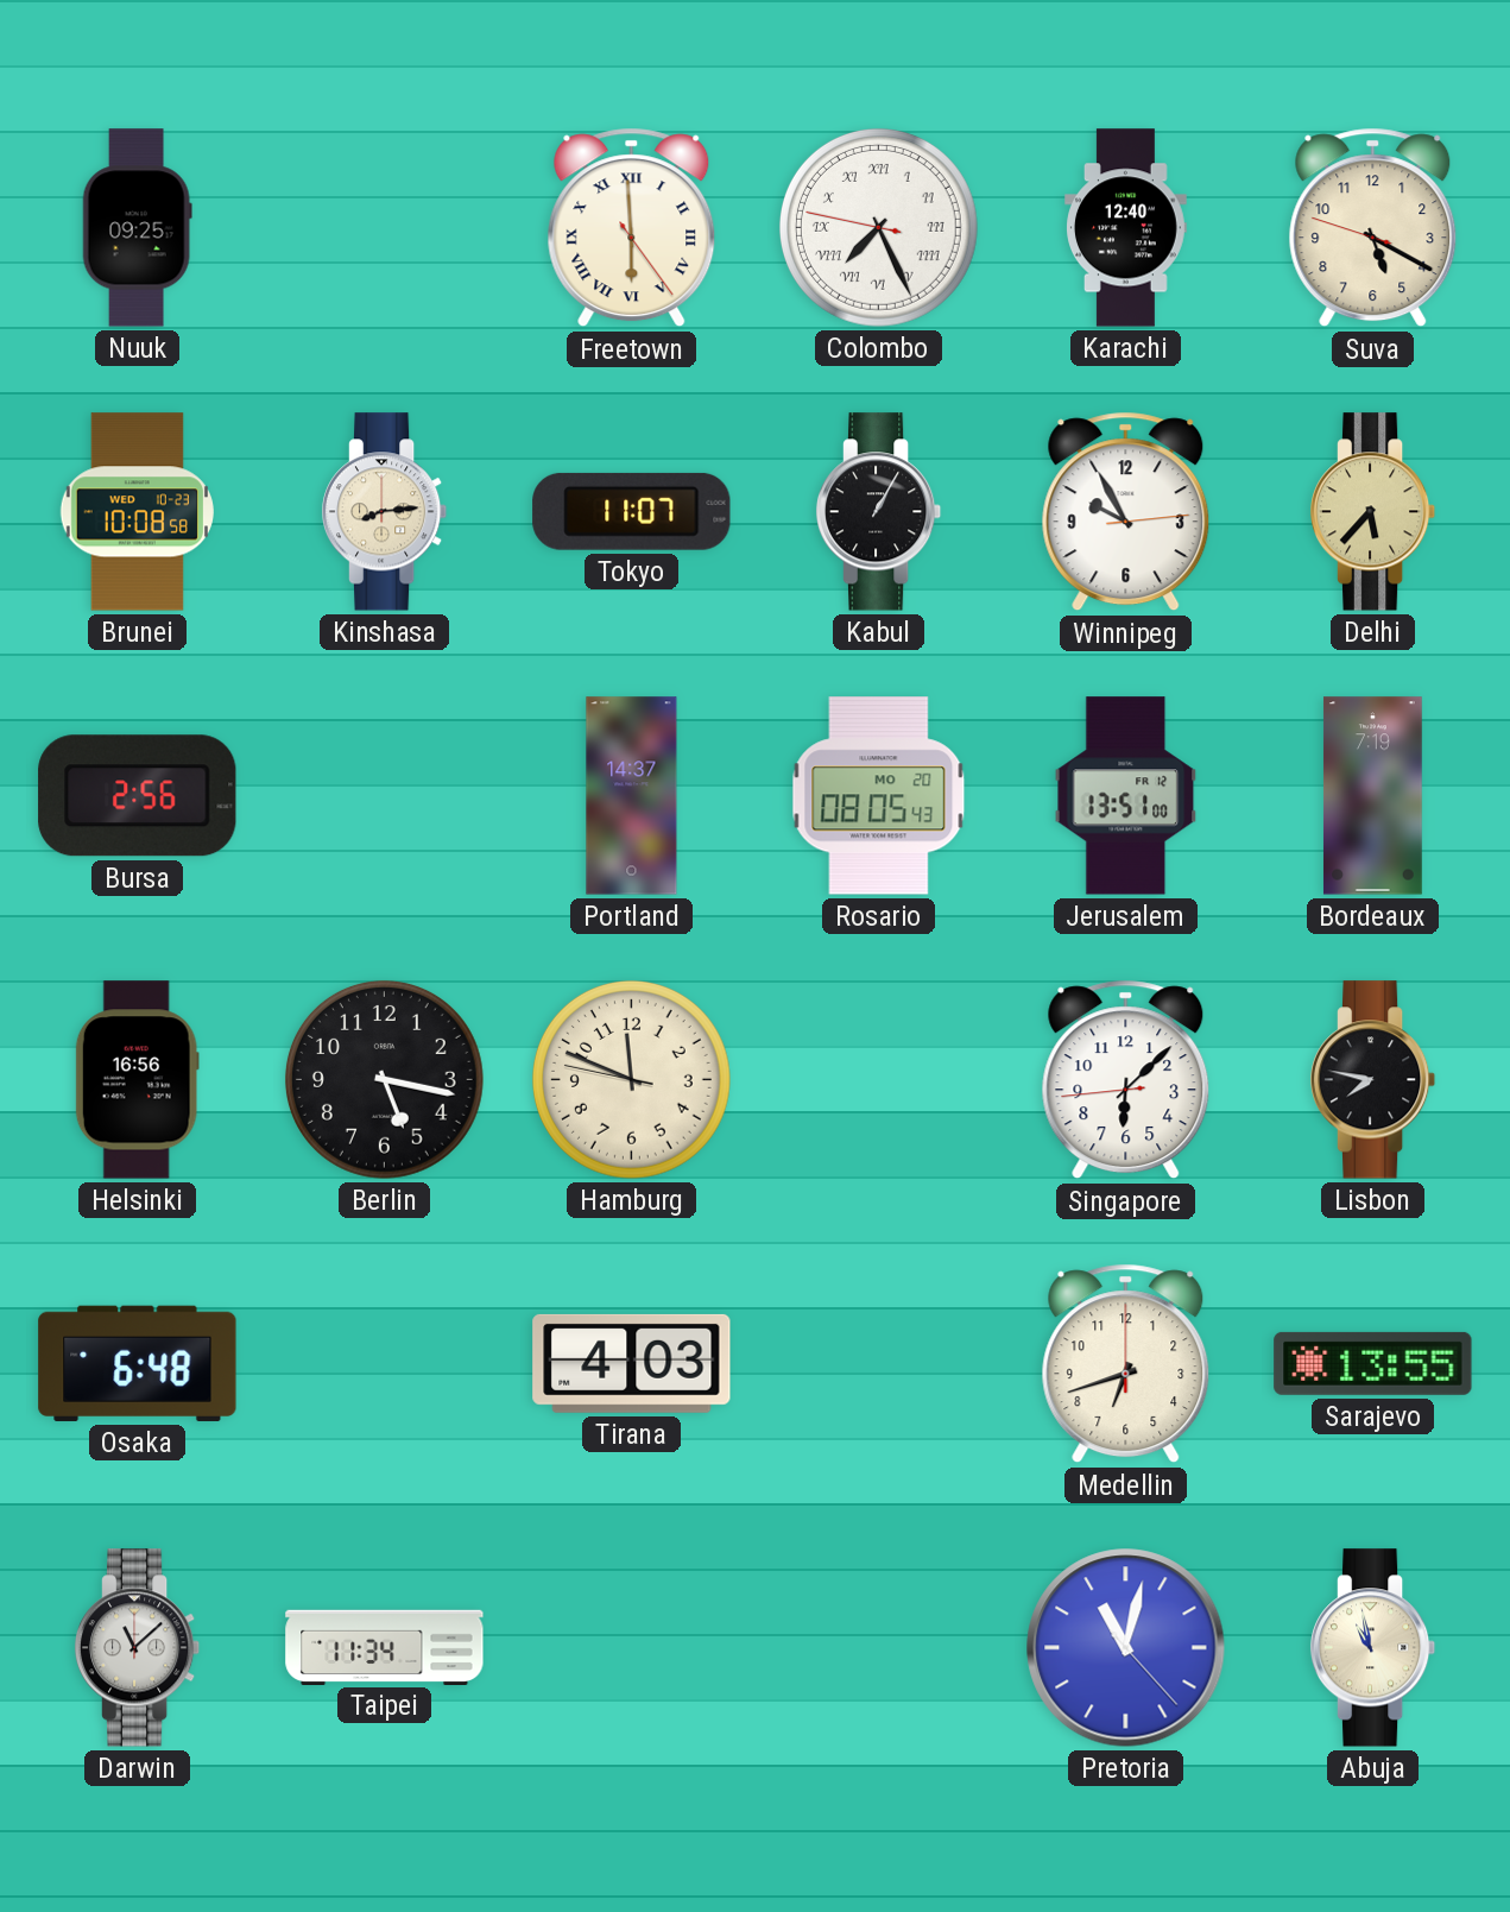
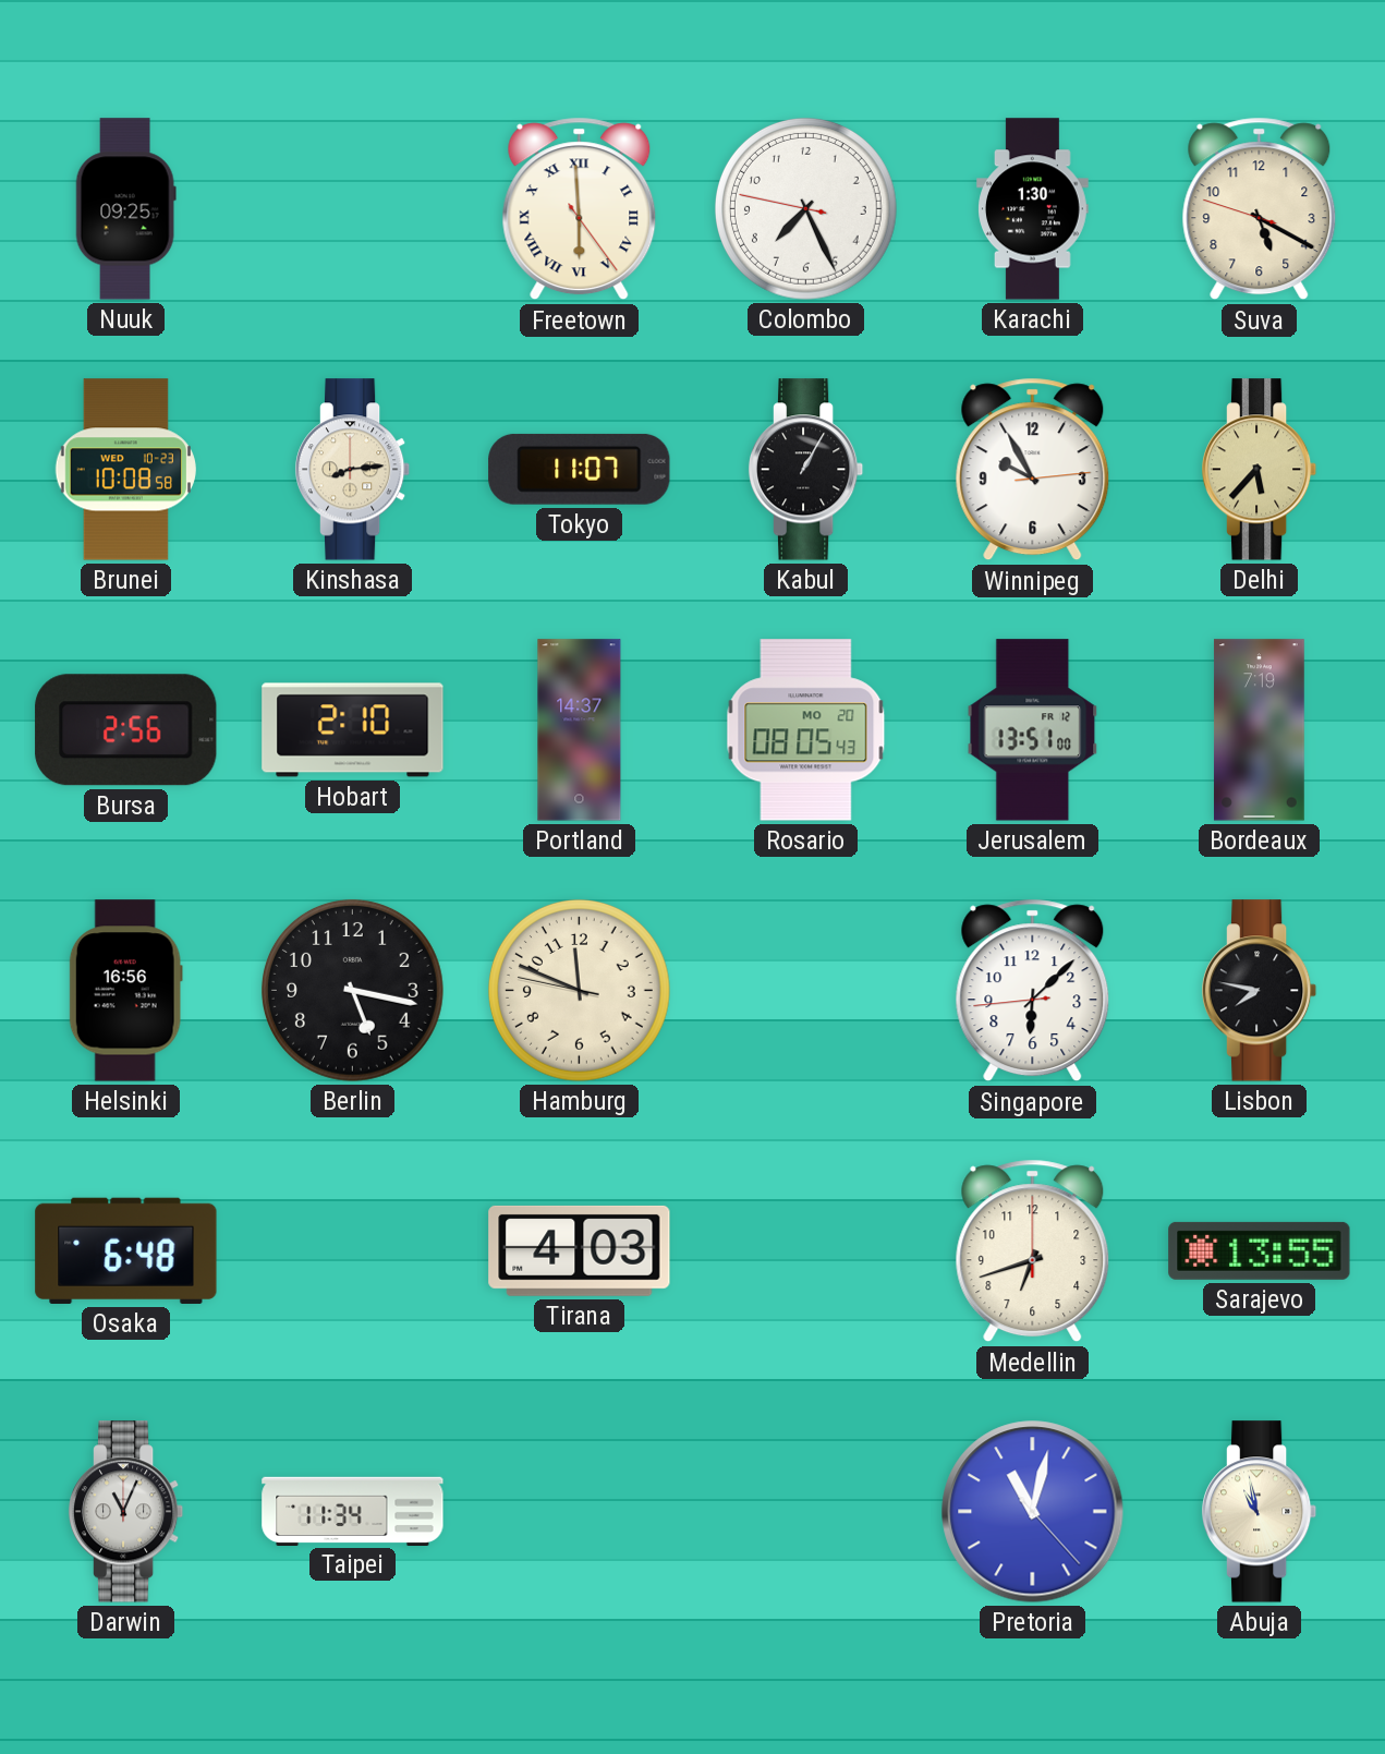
Colombo numerals: Roman -> Arabic (805, 208)
Karachi: 12:40 -> 1:30 (1033, 209)
Hobart: none -> 2:10 (353, 730)
Darwin: 11:08 -> 11:04 (126, 1512)
